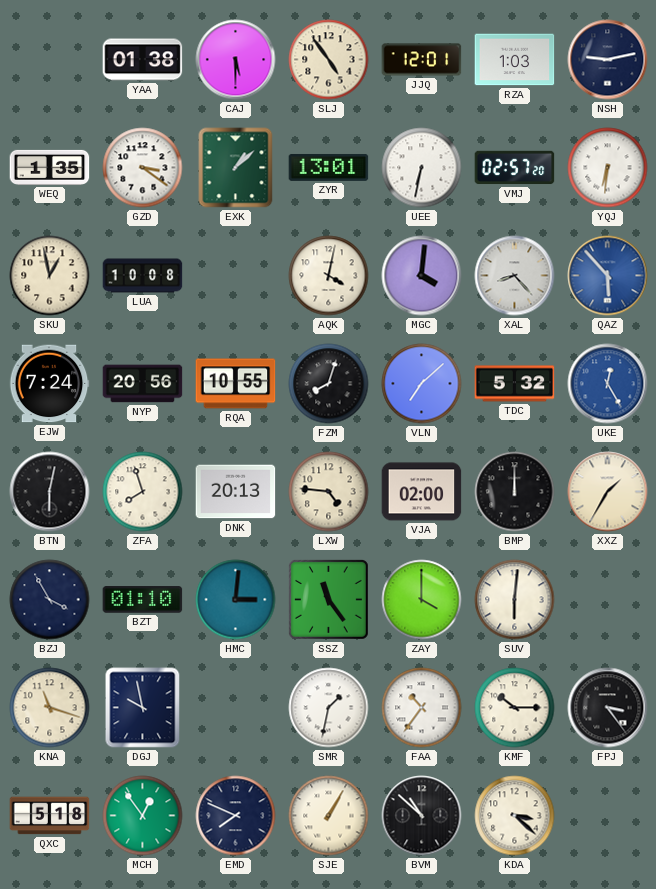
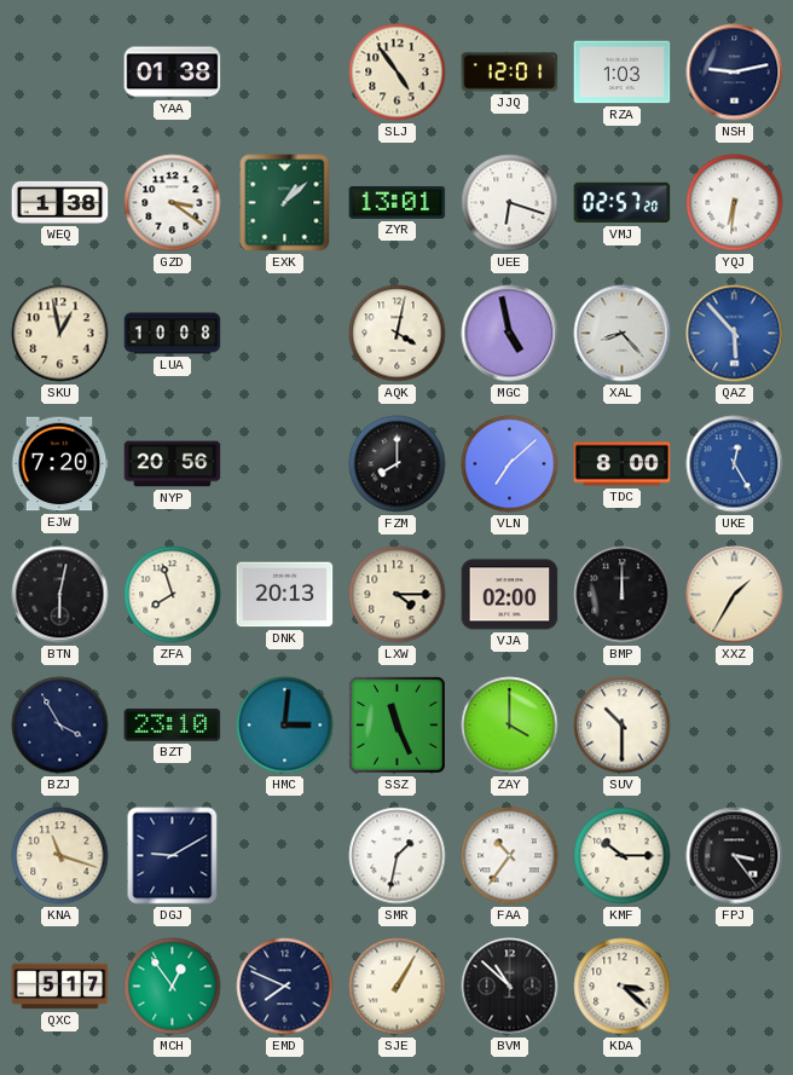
CAJ: 5:30 -> none (236, 60)
WEQ: 1:35 -> 1:38 (60, 202)
UEE: 6:32 -> 6:18 (510, 203)
MGC: 4:01 -> 4:58 (510, 334)
EJW: 7:24 -> 7:20 (59, 464)
RQA: 10:55 -> none (236, 384)
FZM: 8:03 -> 8:00 (398, 464)
TDC: 5:32 -> 8:00 (623, 464)
LXW: 4:46 -> 4:15 (398, 595)
BZT: 01:10 -> 23:10 (173, 726)
SSZ: 11:24 -> 11:26 (398, 726)
SUV: 6:01 -> 10:30 (623, 726)
DGJ: 9:58 -> 9:10 (173, 856)
QXC: 5:18 -> 5:17 (60, 987)
